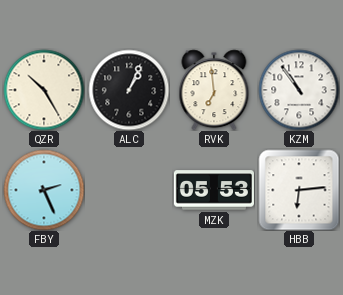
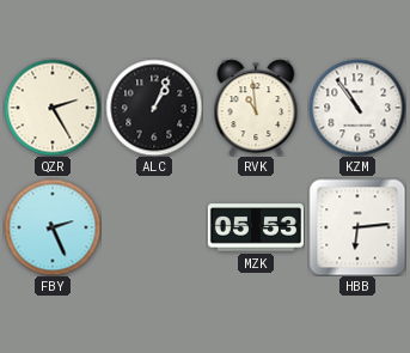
QZR: 10:25 -> 2:25 (53, 108)
RVK: 6:59 -> 10:59 (256, 108)
